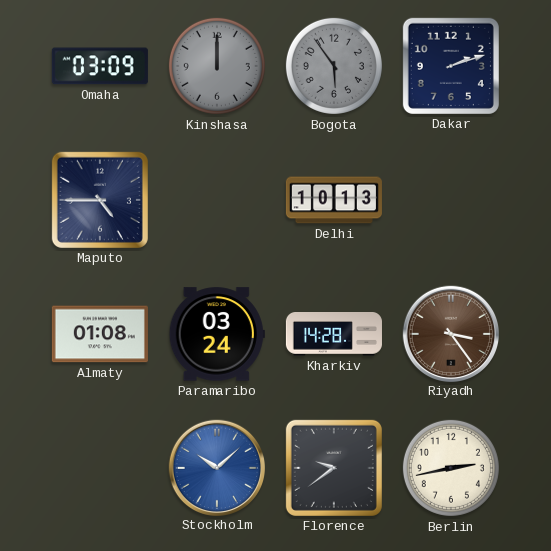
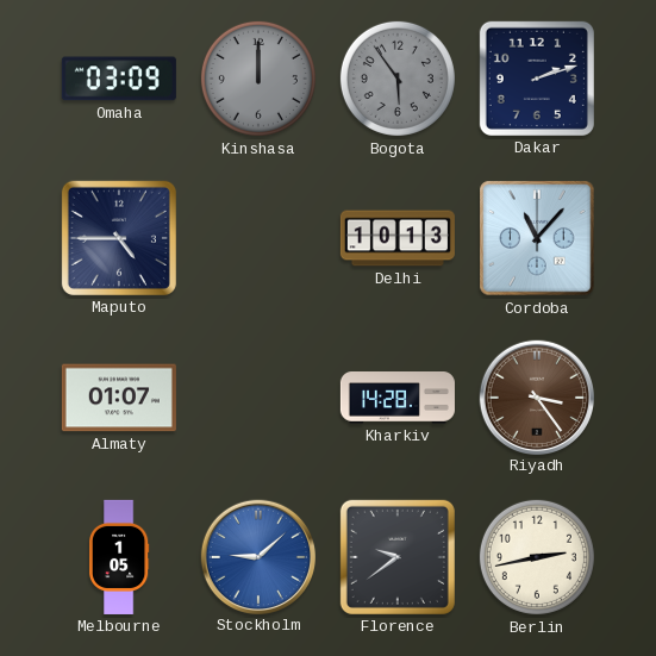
Cordoba: none -> 11:07 (537, 238)
Almaty: 01:08 -> 01:07 (119, 398)
Paramaribo: 03:24 -> none (217, 334)
Melbourne: none -> 1:05 (119, 557)
Stockholm: 10:08 -> 9:08 (257, 556)
